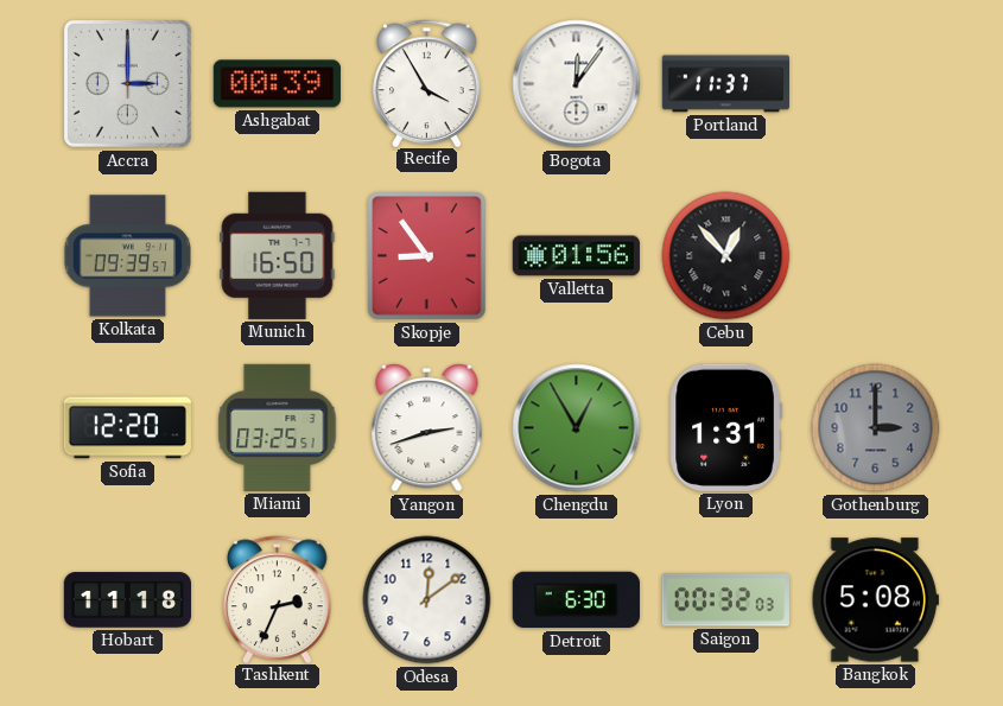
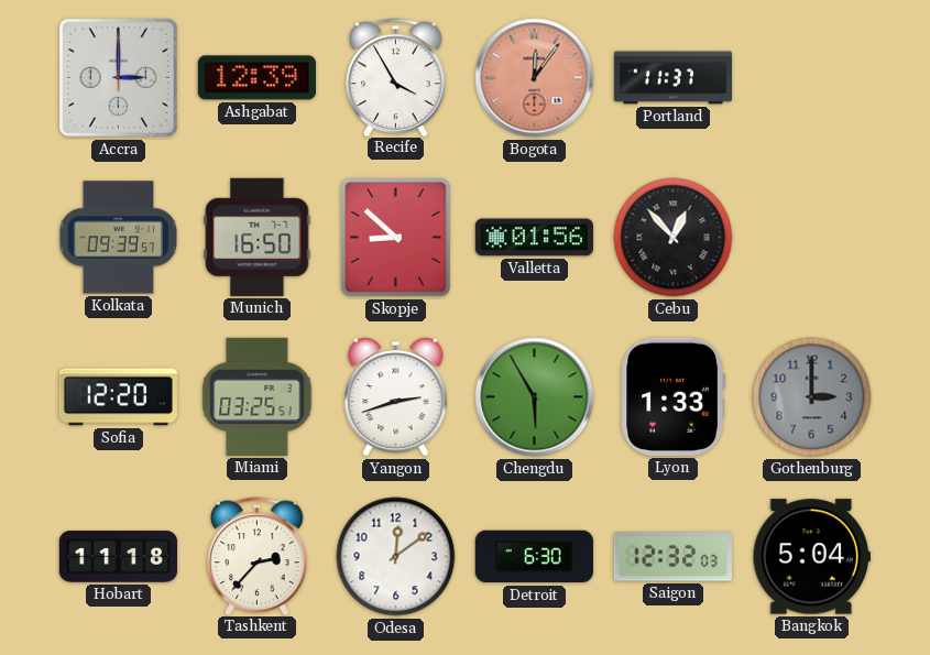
Ashgabat: 00:39 -> 12:39 (256, 78)
Bogota dial: white -> salmon (535, 78)
Skopje: 8:54 -> 8:52 (396, 238)
Chengdu: 12:55 -> 5:55 (535, 397)
Lyon: 1:31 -> 1:33 (672, 396)
Tashkent: 2:34 -> 2:37 (258, 556)
Saigon: 00:32 -> 12:32 (672, 557)
Bangkok: 5:08 -> 5:04 (811, 557)
